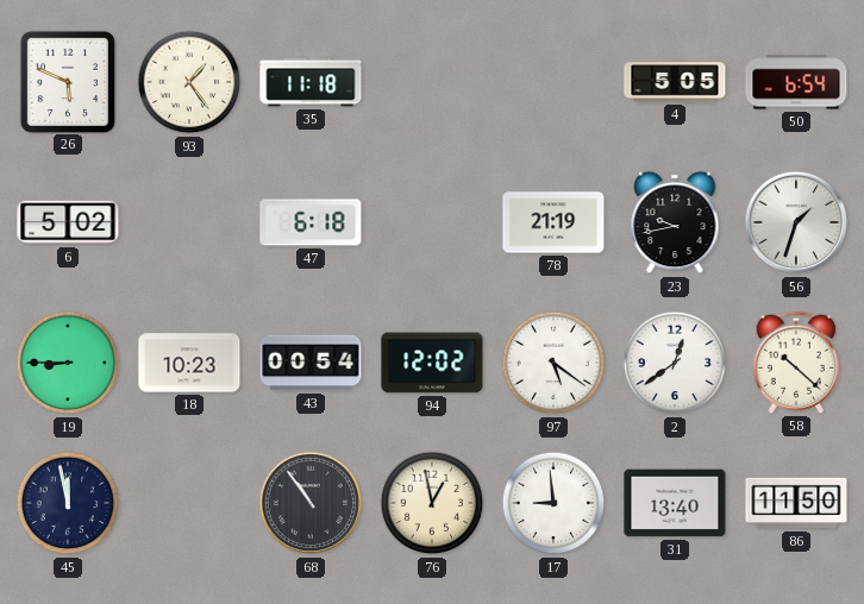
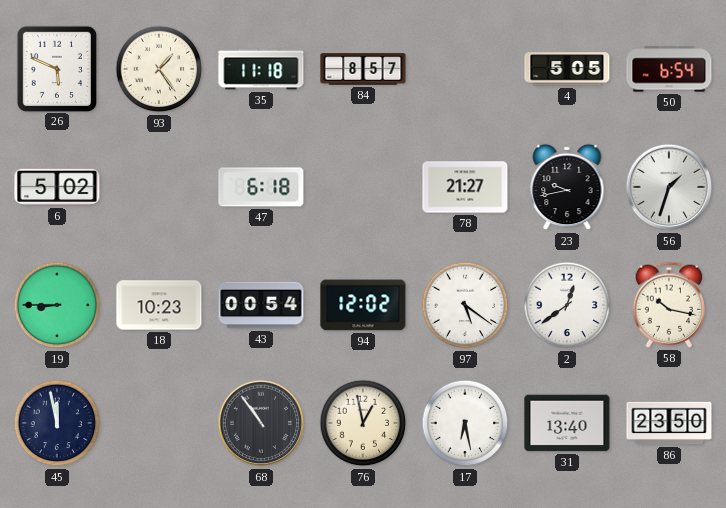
84: none -> 8:57 (363, 69)
78: 21:19 -> 21:27 (465, 187)
58: 10:22 -> 10:17 (669, 305)
17: 8:59 -> 6:28 (465, 423)
86: 11:50 -> 23:50 (669, 423)
